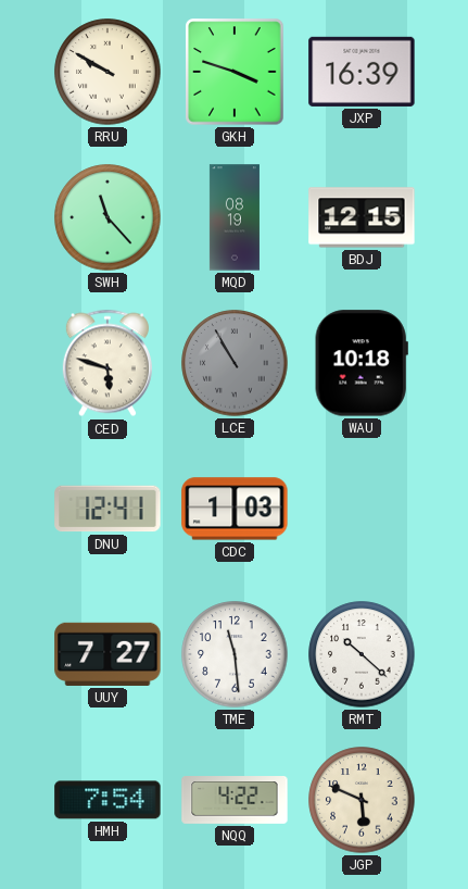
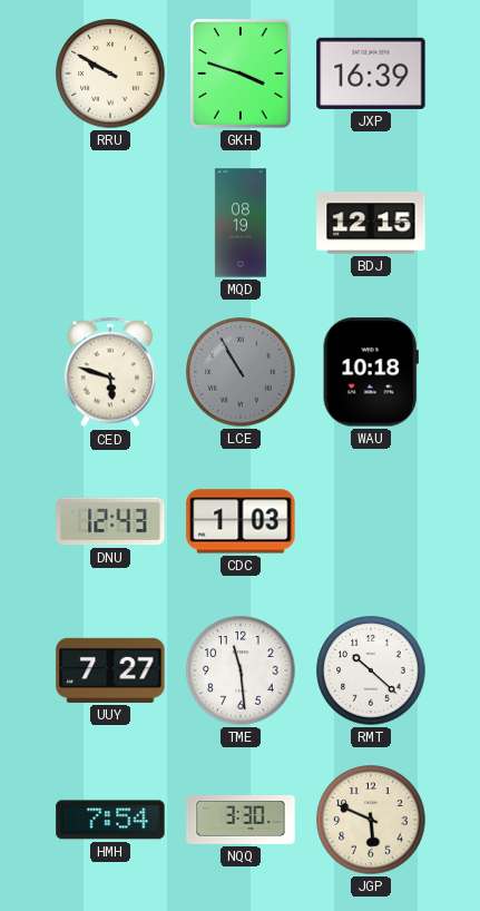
SWH: 11:23 -> none (107, 217)
DNU: 12:41 -> 12:43 (110, 521)
NQQ: 4:22 -> 3:30 (241, 821)
